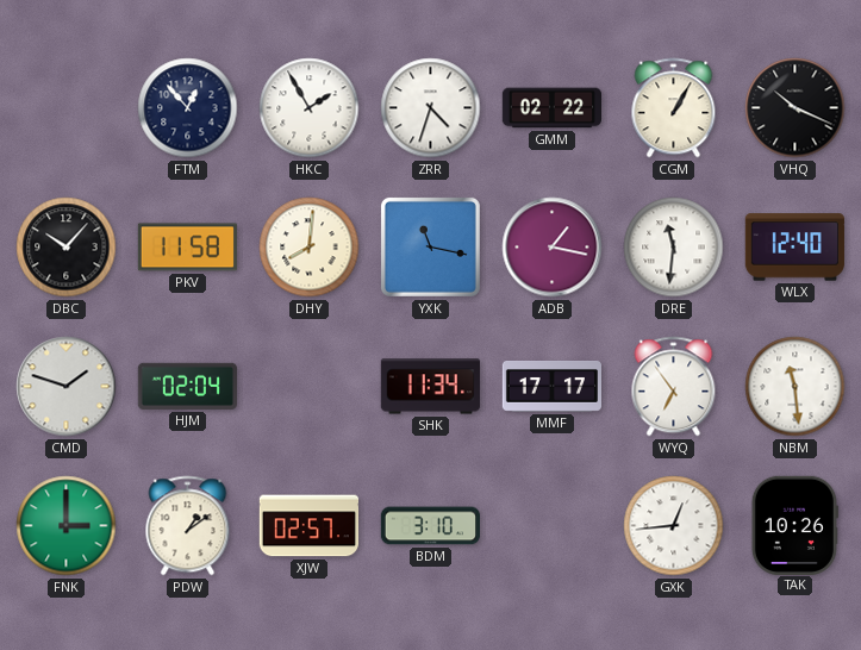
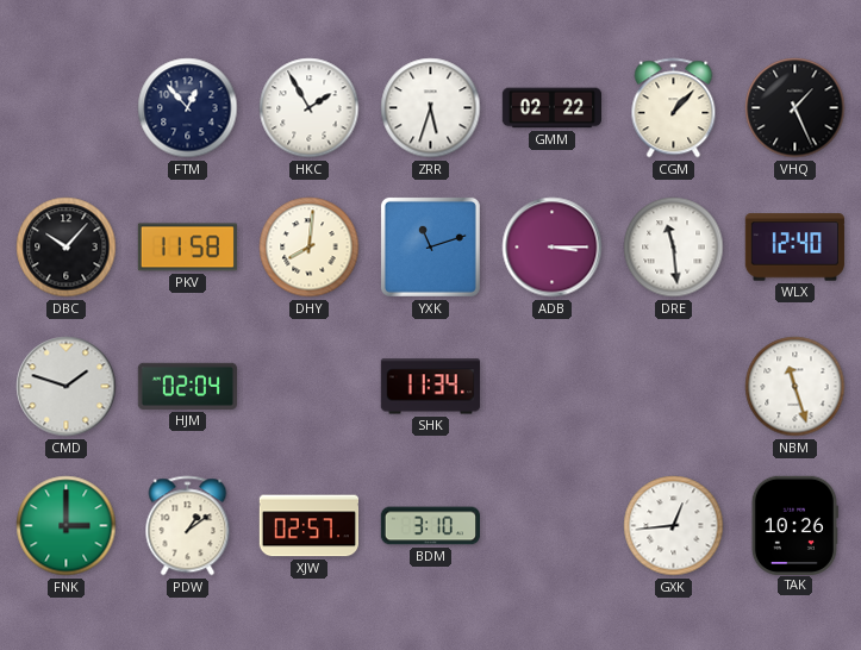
ZRR: 4:33 -> 5:33 (431, 108)
CGM: 1:05 -> 1:07 (674, 108)
VHQ: 10:19 -> 1:26 (796, 108)
YXK: 11:17 -> 11:12 (430, 246)
ADB: 1:17 -> 3:15 (553, 248)
DRE: 11:31 -> 11:29 (674, 248)
MMF: 17:17 -> none (553, 386)
WYQ: 6:54 -> none (674, 387)
NBM: 11:29 -> 11:27 (796, 387)
